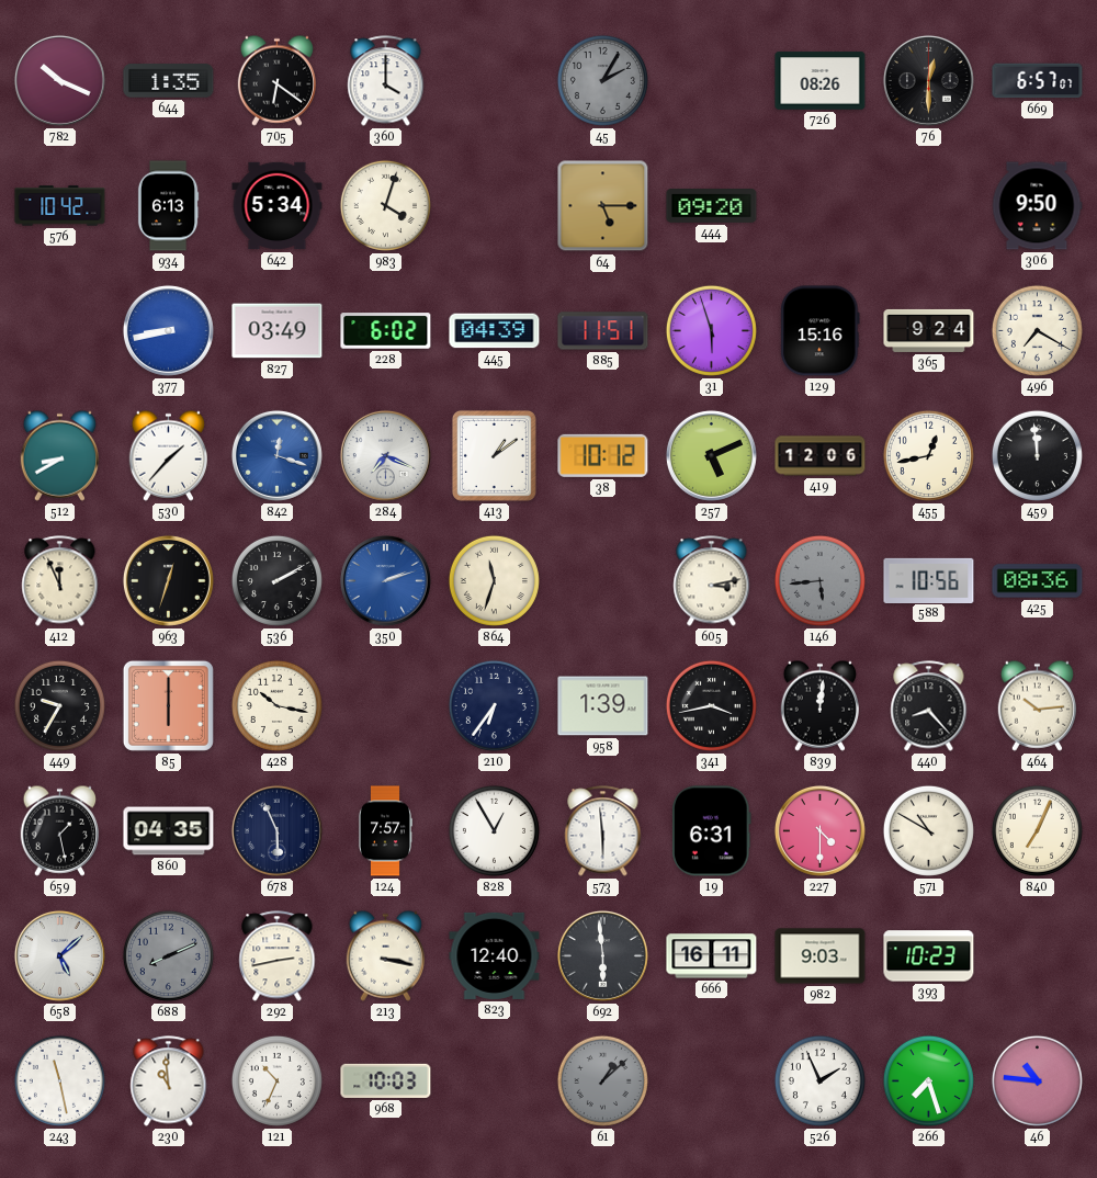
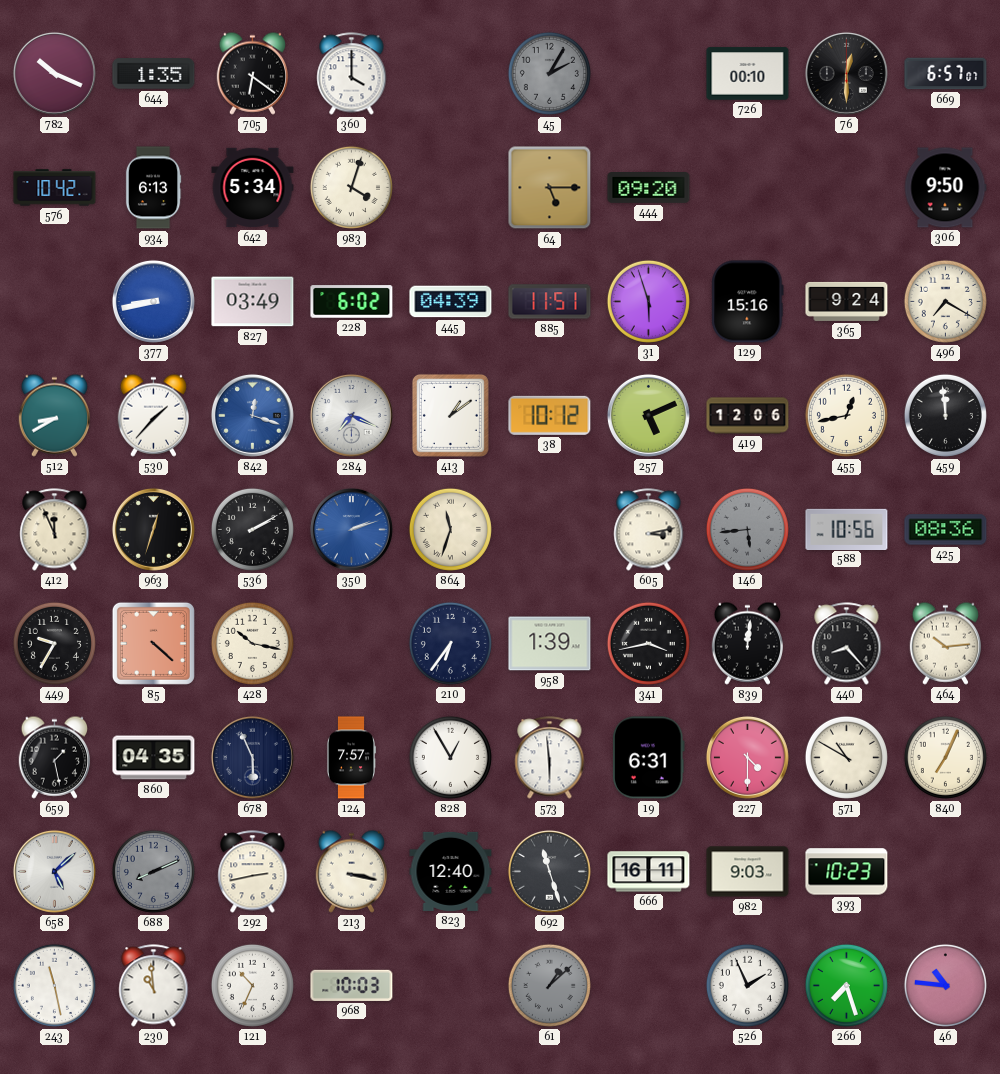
726: 08:26 -> 00:10 (748, 74)
85: 6:00 -> 4:22 (153, 643)
692: 5:59 -> 11:27 (549, 871)
